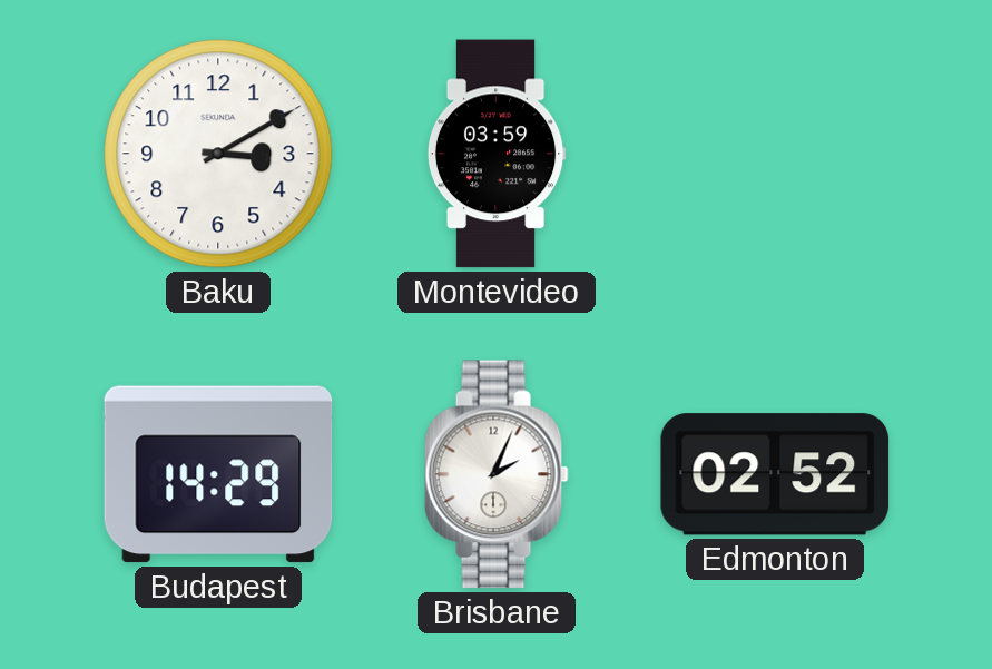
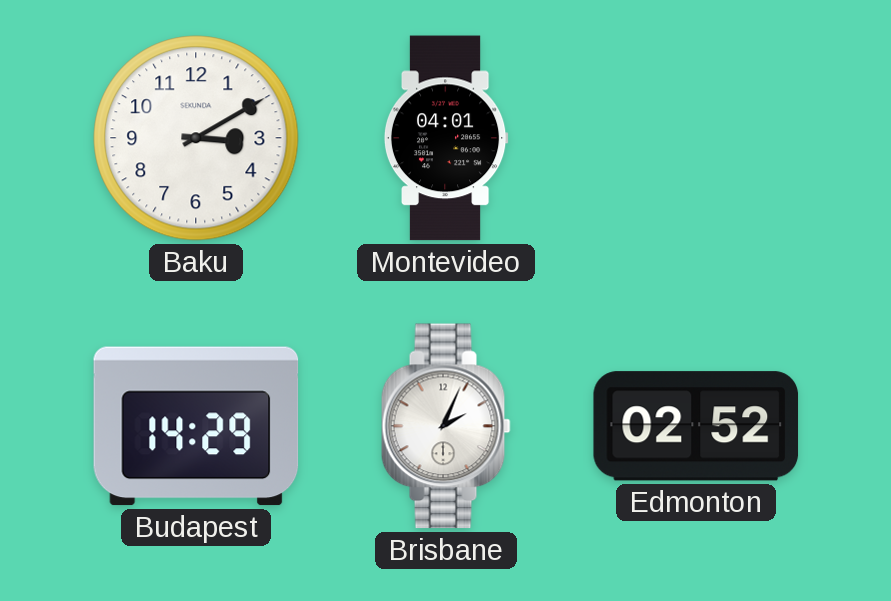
Montevideo: 03:59 -> 04:01 (446, 138)
